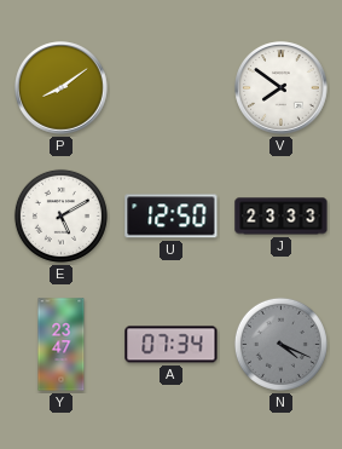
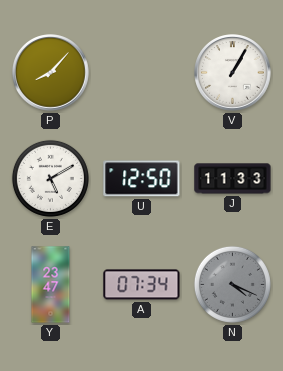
P: 8:09 -> 8:07 (51, 73)
V: 7:51 -> 1:05 (233, 73)
J: 23:33 -> 11:33 (233, 179)
